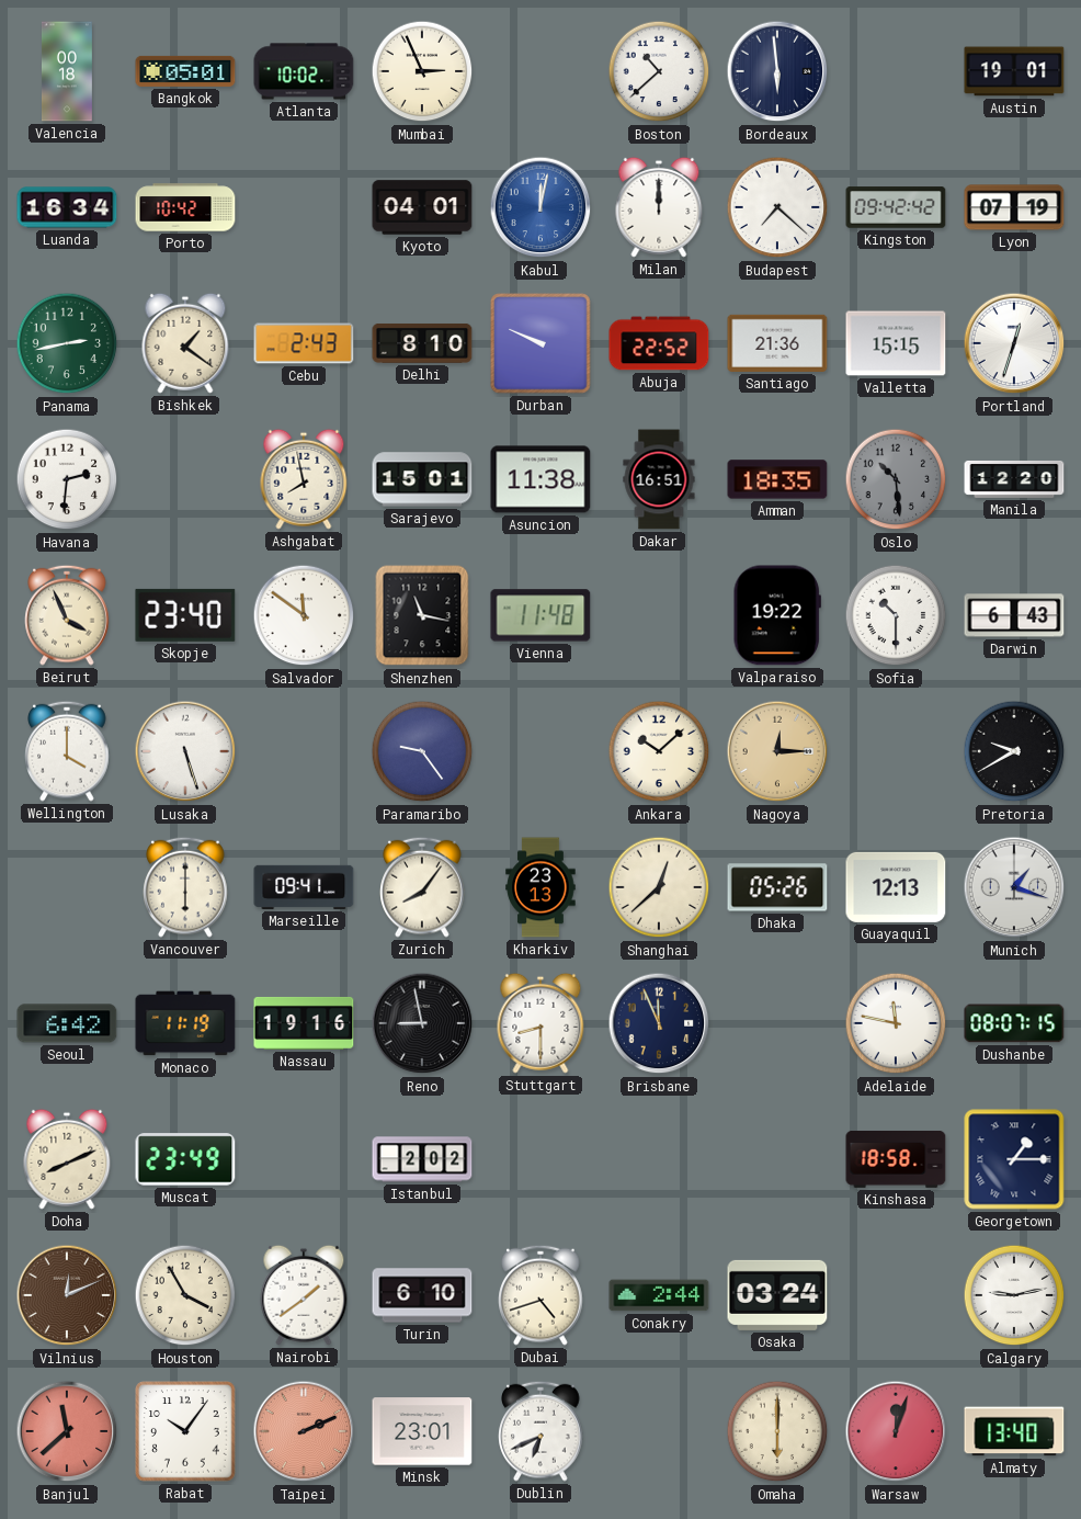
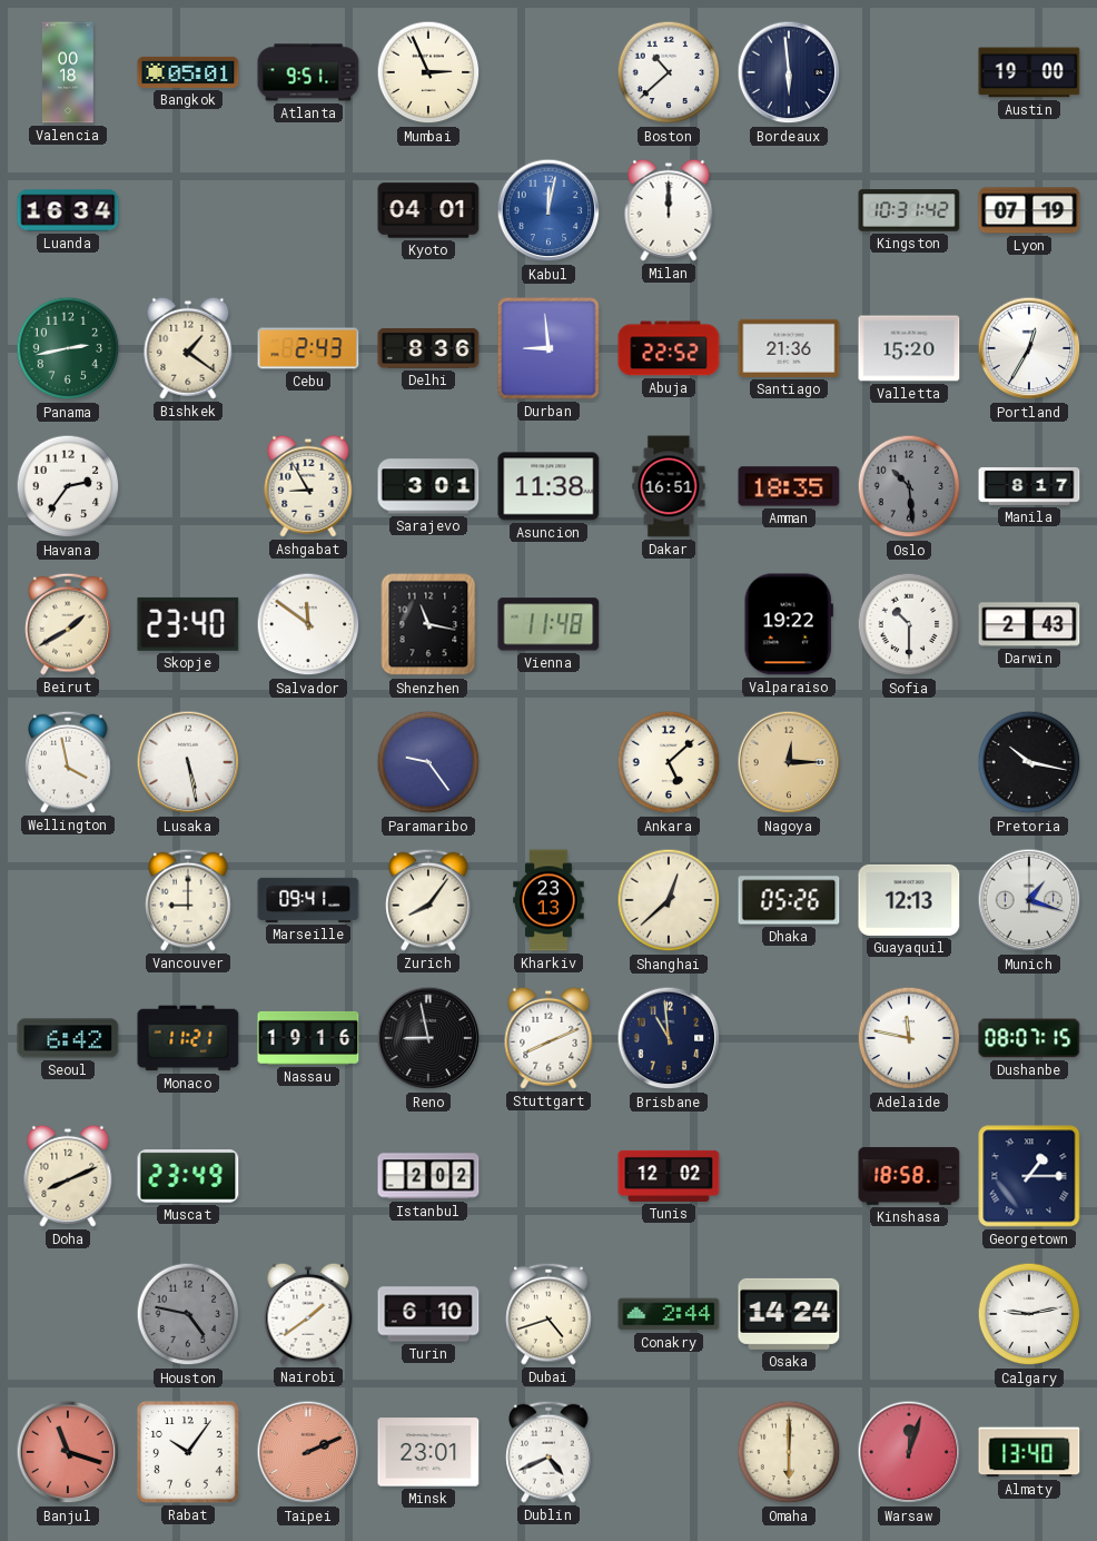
Atlanta: 10:02 -> 9:51 (308, 72)
Austin: 19:01 -> 19:00 (1029, 72)
Porto: 10:42 -> none (185, 207)
Budapest: 7:22 -> none (777, 207)
Kingston: 09:42 -> 10:31 (909, 210)
Delhi: 8:10 -> 8:36 (428, 348)
Durban: 9:49 -> 8:59 (548, 348)
Valletta: 15:15 -> 15:20 (909, 348)
Portland: 12:33 -> 12:35 (1029, 348)
Havana: 2:31 -> 2:36 (68, 486)
Ashgabat: 7:58 -> 8:55 (308, 486)
Sarajevo: 15:01 -> 3:01 (428, 486)
Manila: 12:20 -> 8:17 (1029, 486)
Beirut: 3:56 -> 1:40 (68, 624)
Darwin: 6:43 -> 2:43 (1029, 624)
Wellington: 4:00 -> 3:58 (68, 762)
Lusaka: 5:27 -> 5:28 (188, 762)
Ankara: 10:08 -> 5:08 (669, 762)
Pretoria: 9:40 -> 10:17 (1029, 762)
Vancouver: 6:00 -> 9:00 (188, 900)
Monaco: 11:19 -> 11:21 (188, 1038)
Stuttgart: 8:30 -> 8:11 (548, 1038)
Brisbane: 11:56 -> 10:59 (669, 1038)
Tunis: none -> 12:02 (669, 1176)
Vilnius: 12:11 -> none (67, 1295)
Houston: 3:55 -> 4:47 (188, 1314)
Houston dial: cream -> grey (188, 1314)
Osaka: 03:24 -> 14:24 (789, 1314)
Banjul: 11:38 -> 11:18 (68, 1452)
Dublin: 6:41 -> 4:41 (548, 1452)
